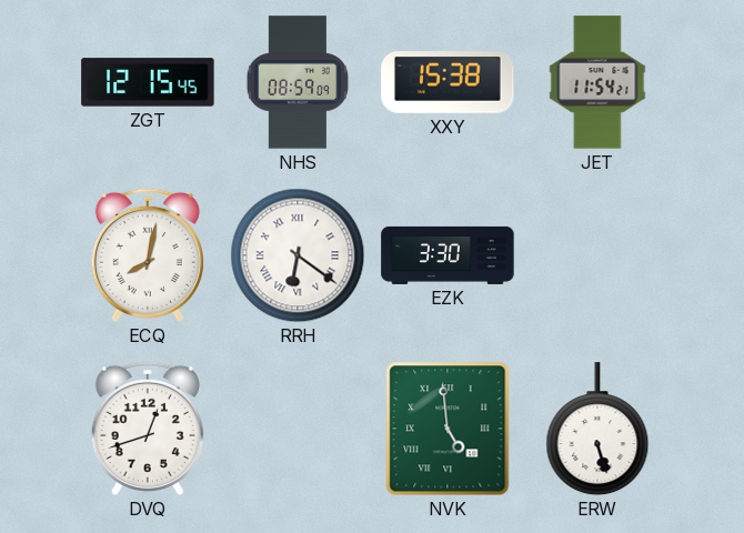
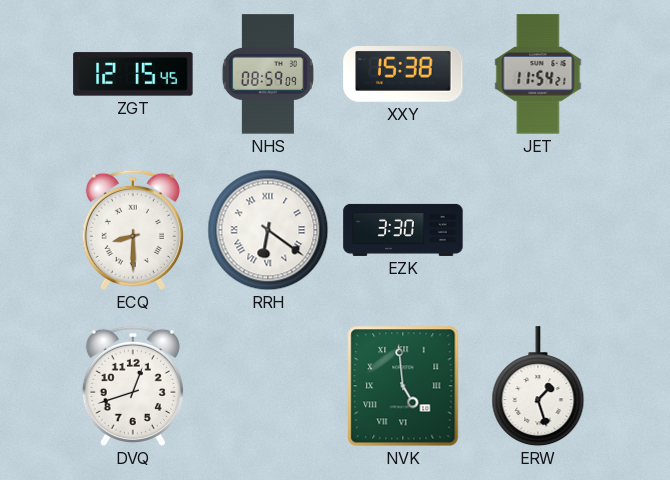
ECQ: 8:02 -> 8:30 (133, 230)
ERW: 5:27 -> 1:27 (538, 387)
